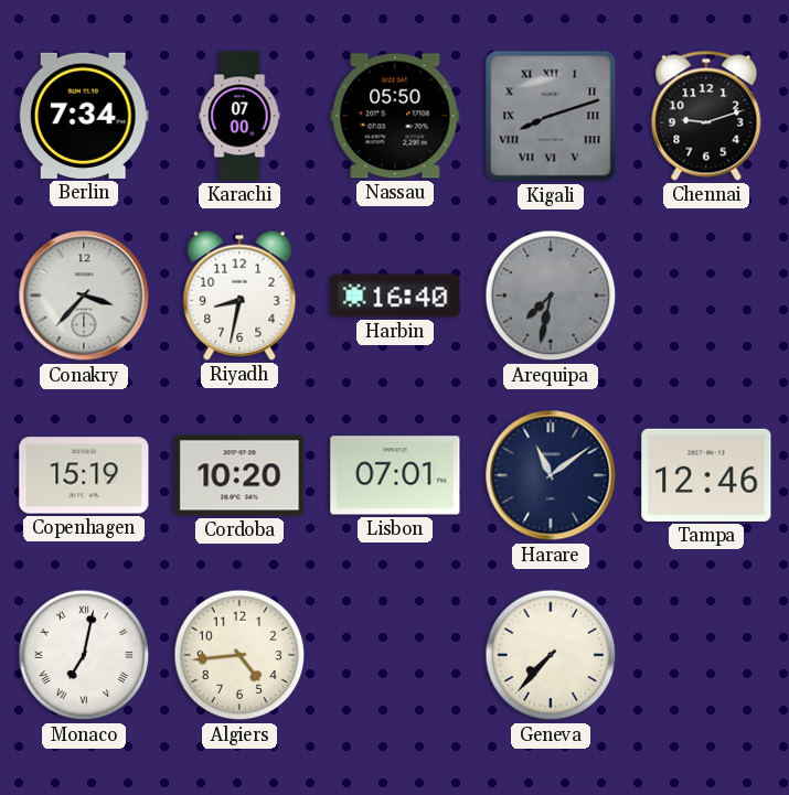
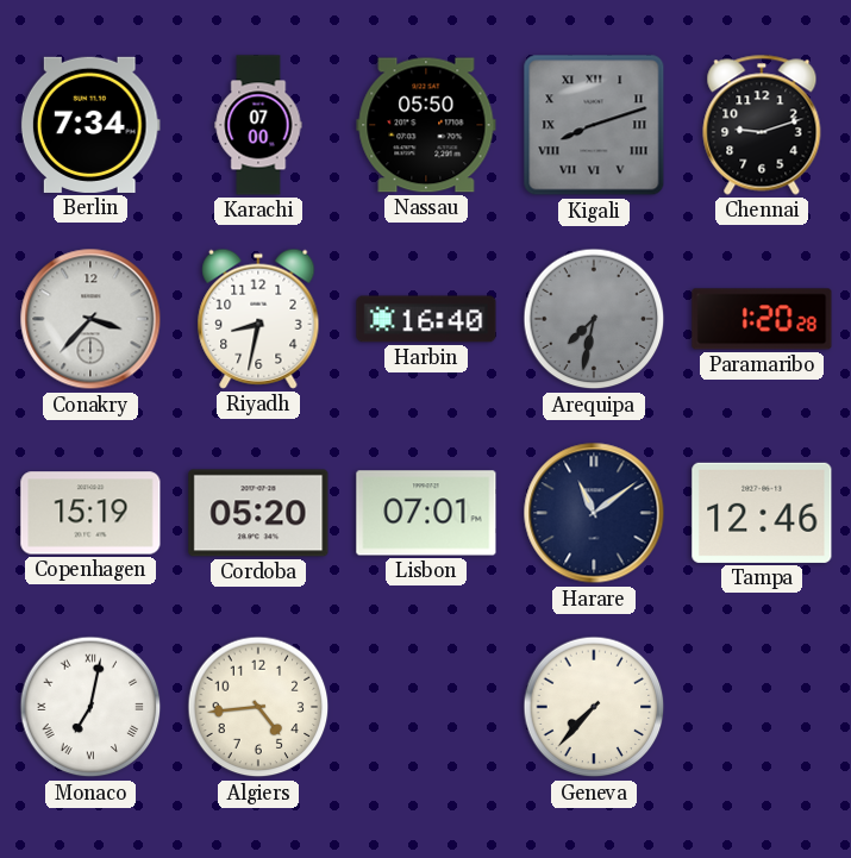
Paramaribo: none -> 1:20 (762, 319)
Cordoba: 10:20 -> 05:20 (258, 513)
